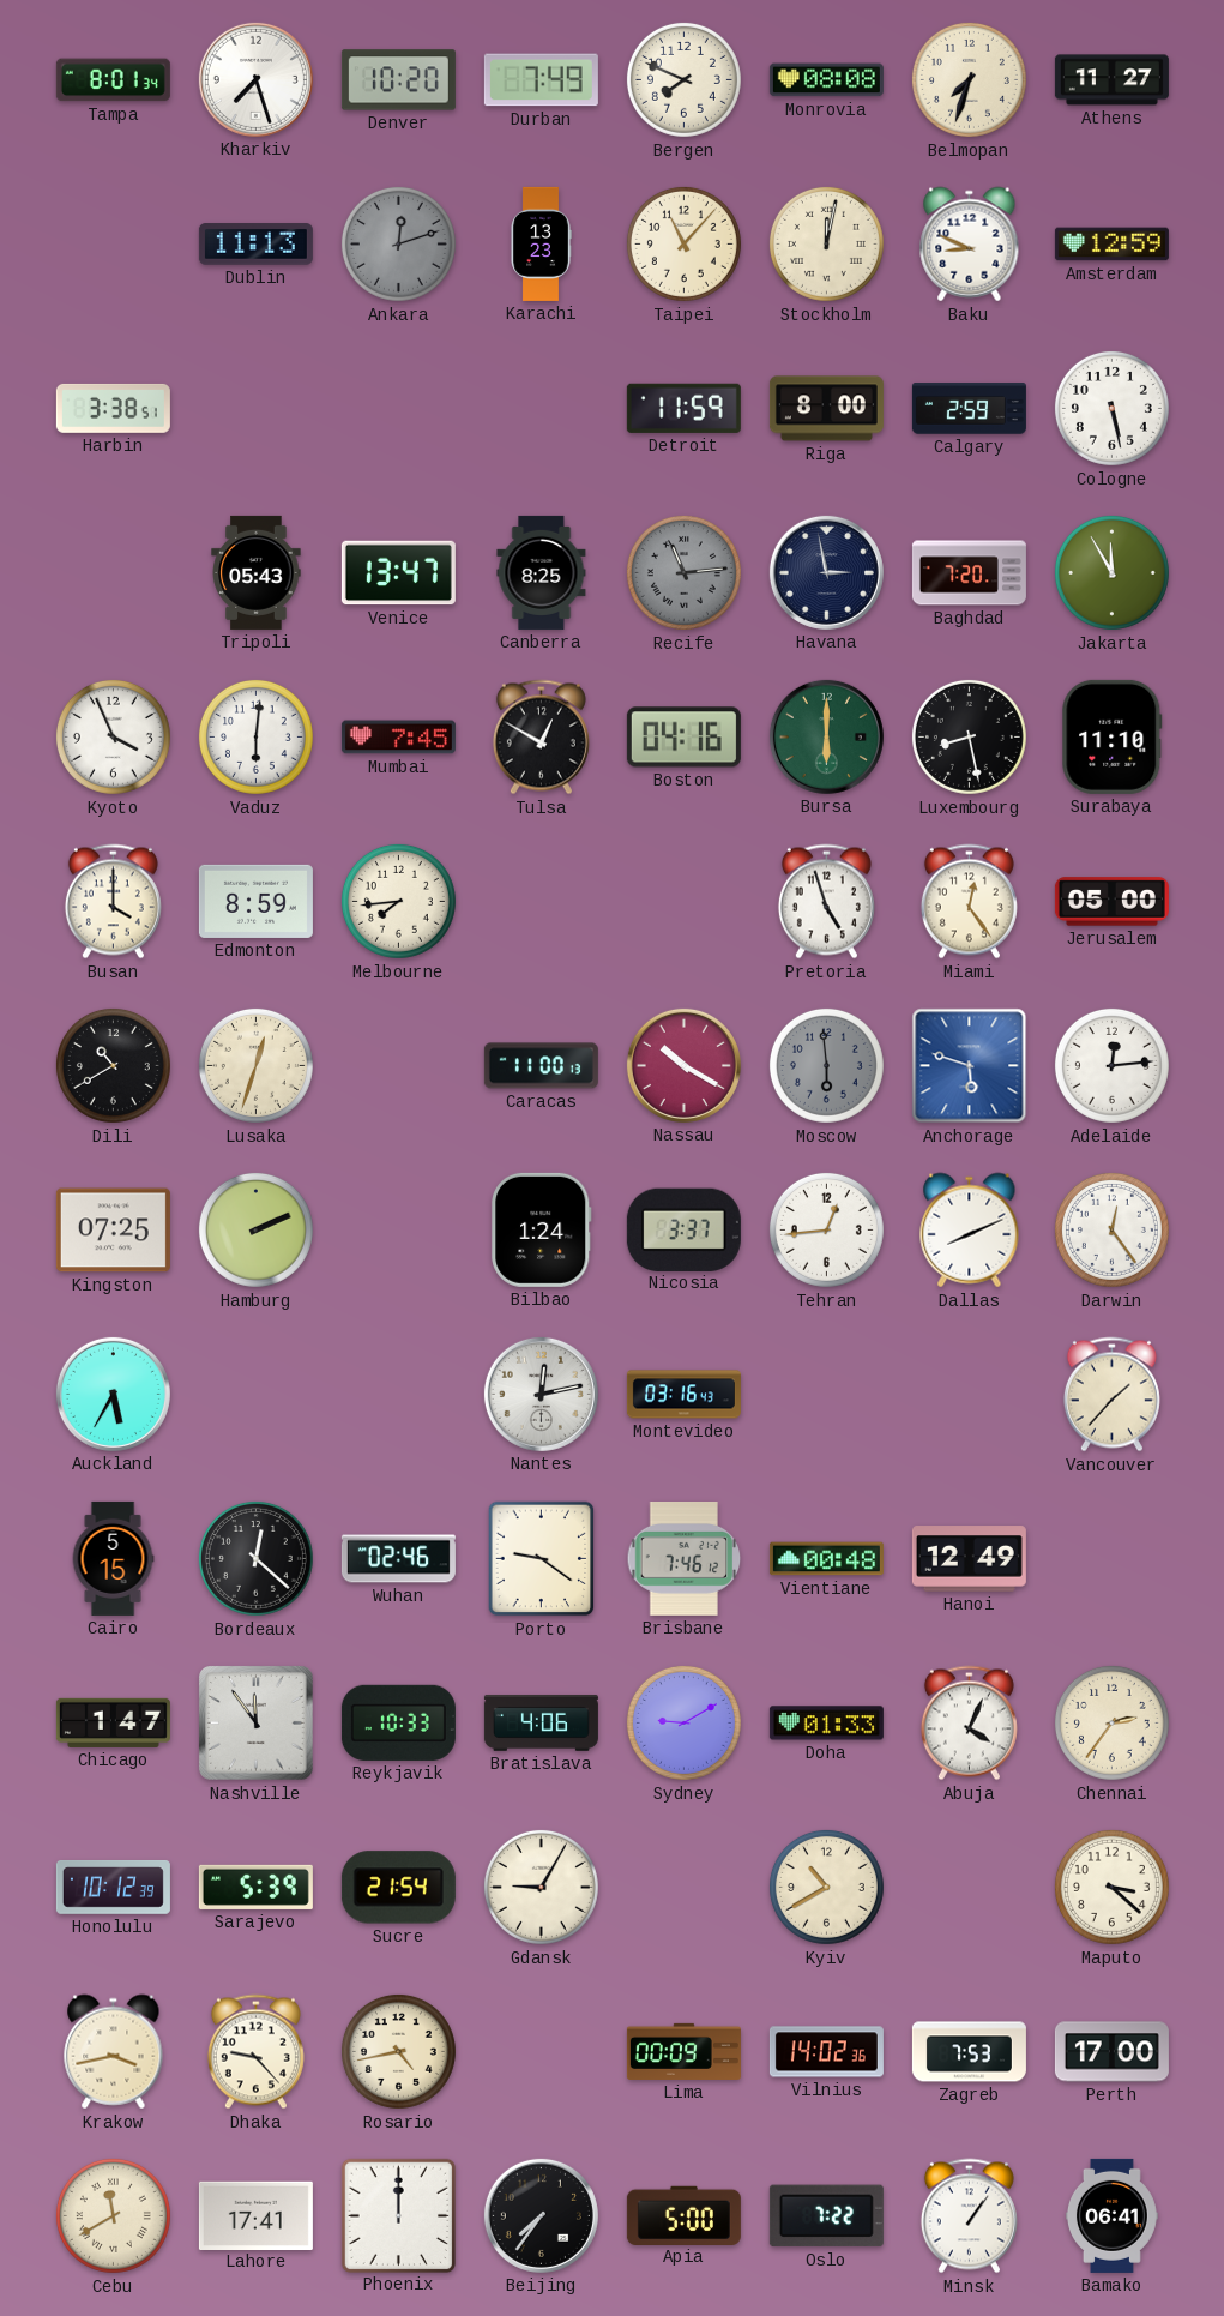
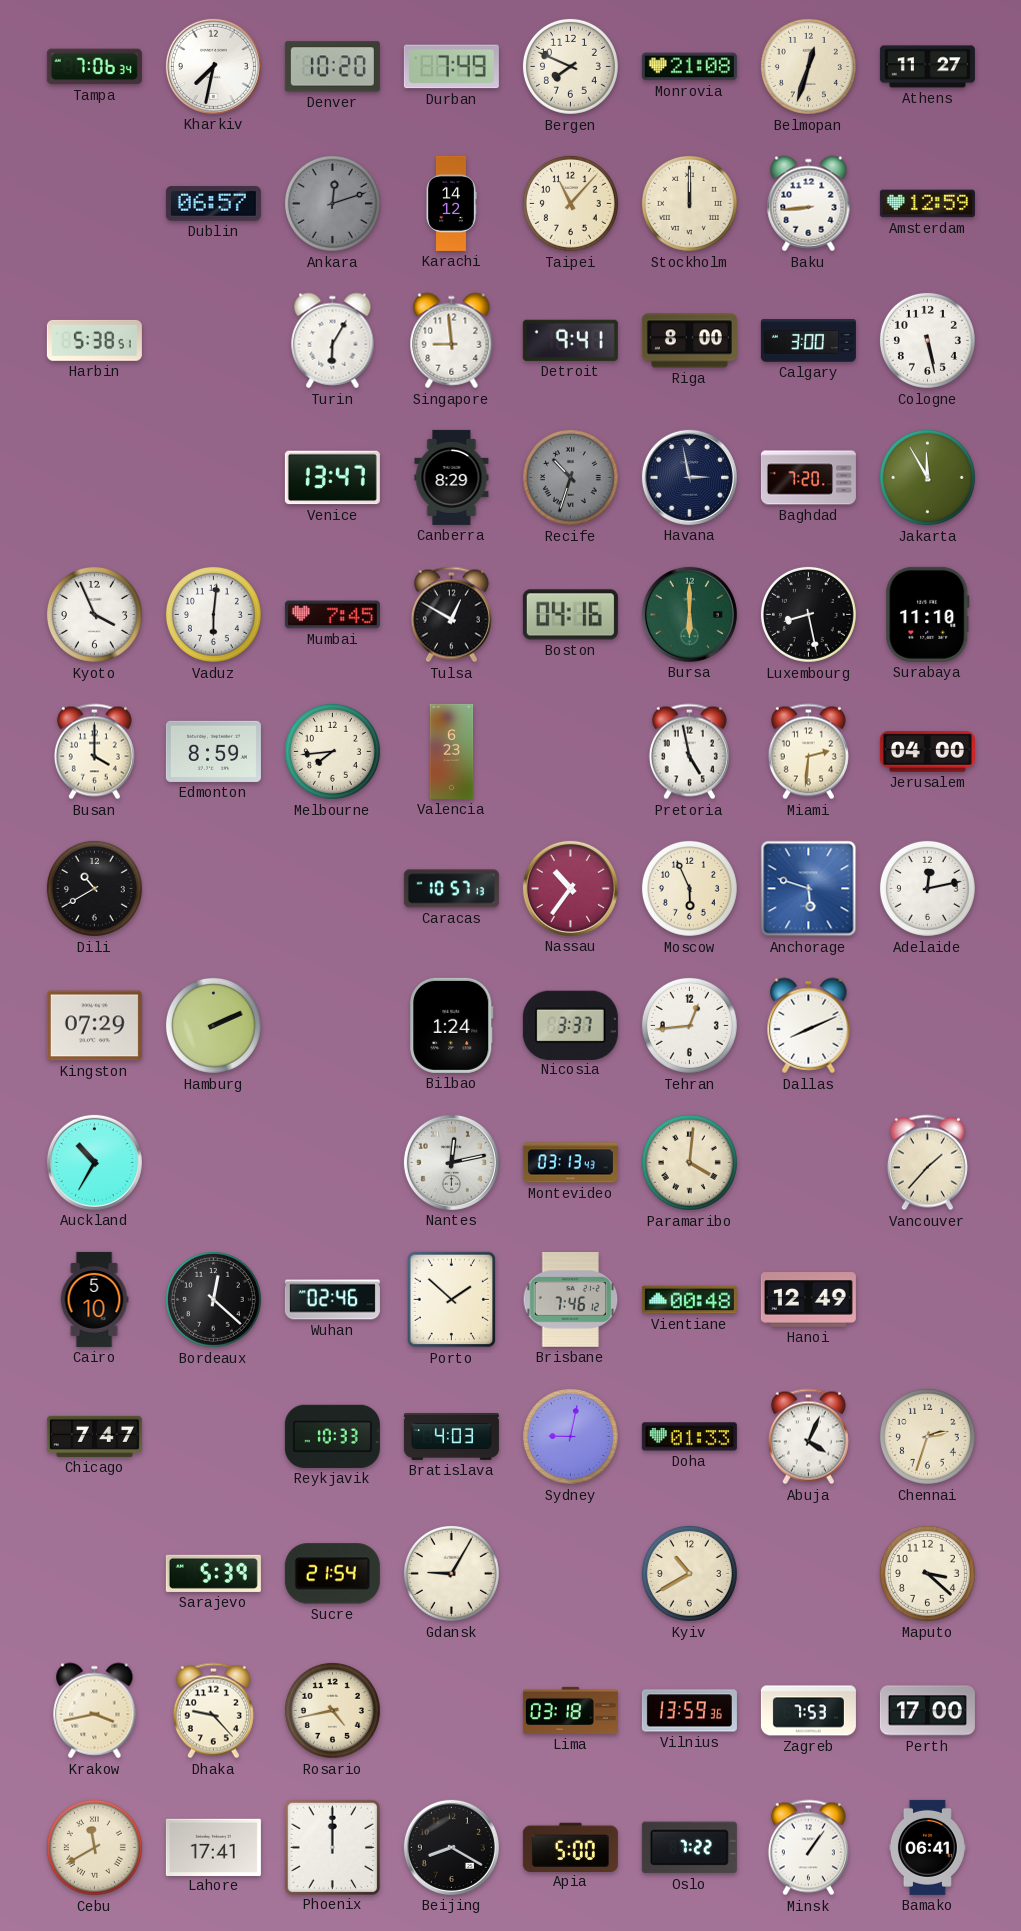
Tampa: 8:01 -> 7:06 (94, 67)
Kharkiv: 7:27 -> 7:32 (213, 66)
Monrovia: 08:08 -> 21:08 (689, 67)
Belmopan: 7:33 -> 12:33 (808, 66)
Dublin: 11:13 -> 06:57 (213, 204)
Karachi: 13:23 -> 14:12 (451, 203)
Stockholm: 12:02 -> 12:00 (689, 203)
Baku: 8:49 -> 8:44 (809, 204)
Harbin: 3:38 -> 5:38 (94, 340)
Turin: none -> 6:05 (333, 341)
Singapore: none -> 8:59 (452, 341)
Detroit: 11:59 -> 9:41 (570, 340)
Calgary: 2:59 -> 3:00 (808, 341)
Tripoli: 05:43 -> none (257, 572)
Canberra: 8:25 -> 8:29 (452, 477)
Recife: 11:14 -> 10:33 (570, 477)
Valencia: none -> 6:23 (452, 751)
Pretoria: 4:57 -> 4:58 (689, 752)
Miami: 12:24 -> 2:31 (808, 752)
Jerusalem: 05:00 -> 04:00 (927, 752)
Lusaka: 12:33 -> none (255, 1065)
Caracas: 11:00 -> 10:57 (451, 889)
Nassau: 10:20 -> 10:36 (570, 888)
Moscow: 5:59 -> 5:56 (689, 888)
Moscow dial: grey -> cream (689, 888)
Adelaide: 12:14 -> 12:13 (927, 888)
Kingston: 07:25 -> 07:29 (94, 1026)
Darwin: 12:24 -> none (1111, 1229)
Auckland: 5:35 -> 10:35 (94, 1162)
Montevideo: 03:16 -> 03:13 (570, 1163)
Paramaribo: none -> 4:01 (689, 1162)
Cairo: 5:15 -> 5:10 (94, 1299)
Porto: 9:21 -> 1:52 (452, 1300)
Chicago: 1:47 -> 7:47 (94, 1436)
Nashville: 11:54 -> none (257, 1724)
Bratislava: 4:06 -> 4:03 (451, 1436)
Sydney: 9:10 -> 9:02 (570, 1436)
Chennai: 2:36 -> 2:33 (927, 1436)
Honolulu: 10:12 -> none (113, 1888)
Lima: 00:09 -> 03:18 (570, 1710)
Vilnius: 14:02 -> 13:59 (689, 1711)
Beijing: 7:36 -> 8:20 (451, 1847)
